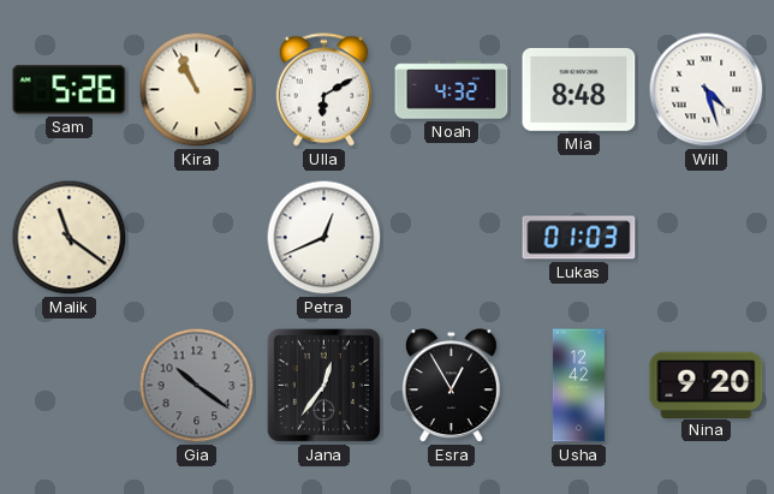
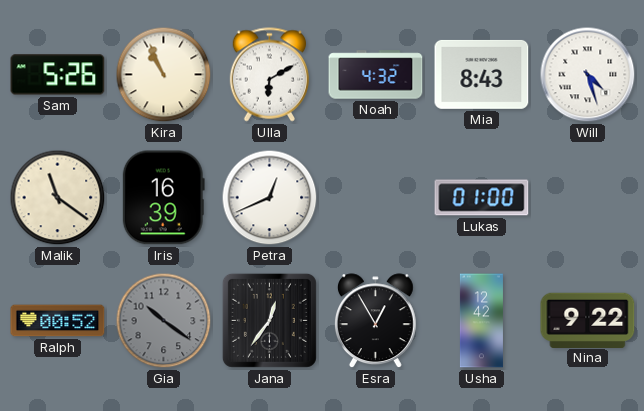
Mia: 8:48 -> 8:43 (482, 74)
Iris: none -> 16:39 (163, 198)
Lukas: 01:03 -> 01:00 (482, 198)
Ralph: none -> 00:52 (58, 321)
Nina: 9:20 -> 9:22 (588, 320)
